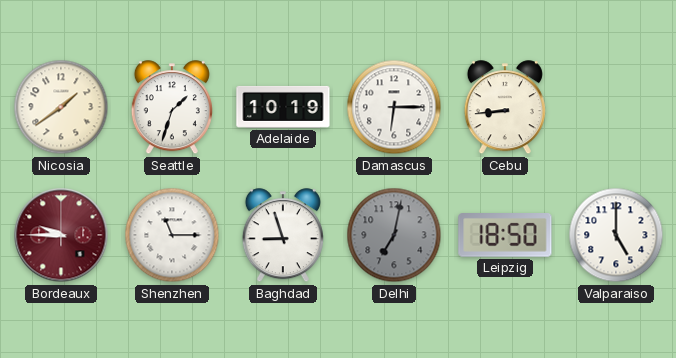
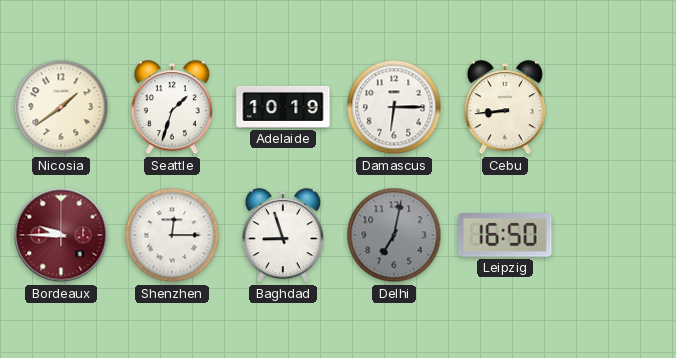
Shenzhen: 11:15 -> 12:15 (172, 235)
Leipzig: 18:50 -> 16:50 (505, 236)
Valparaiso: 5:00 -> none (616, 235)
